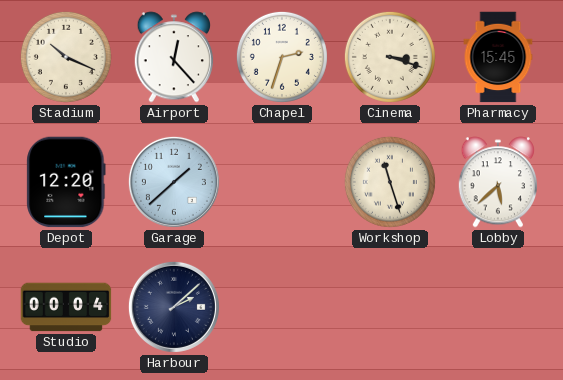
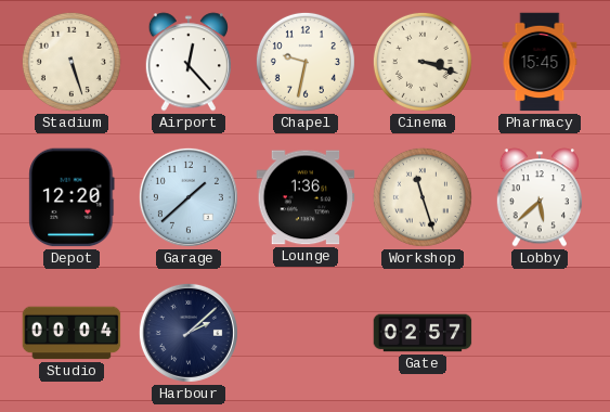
Stadium: 10:19 -> 5:27 (72, 62)
Chapel: 2:33 -> 9:32 (306, 62)
Lounge: none -> 1:36 (306, 197)
Gate: none -> 02:57 (423, 333)
